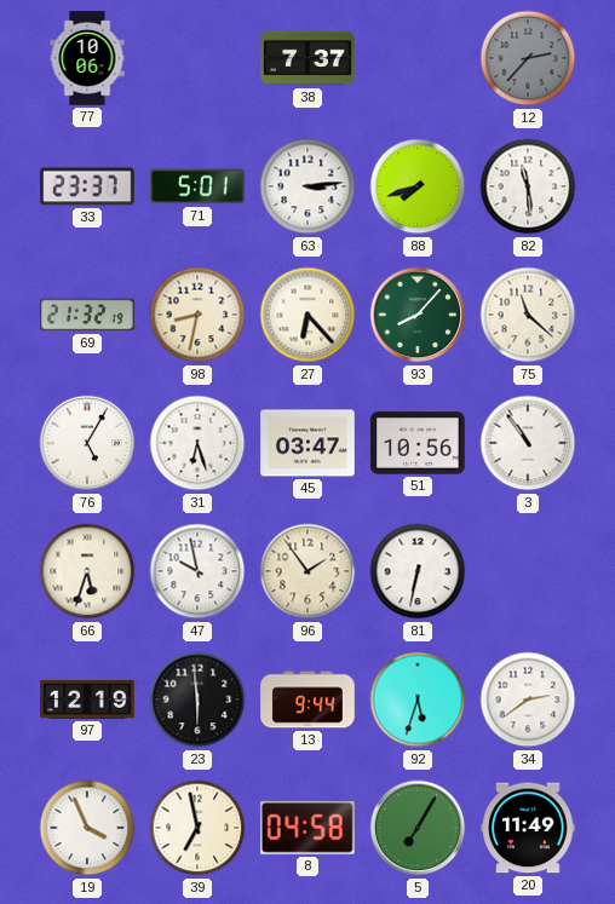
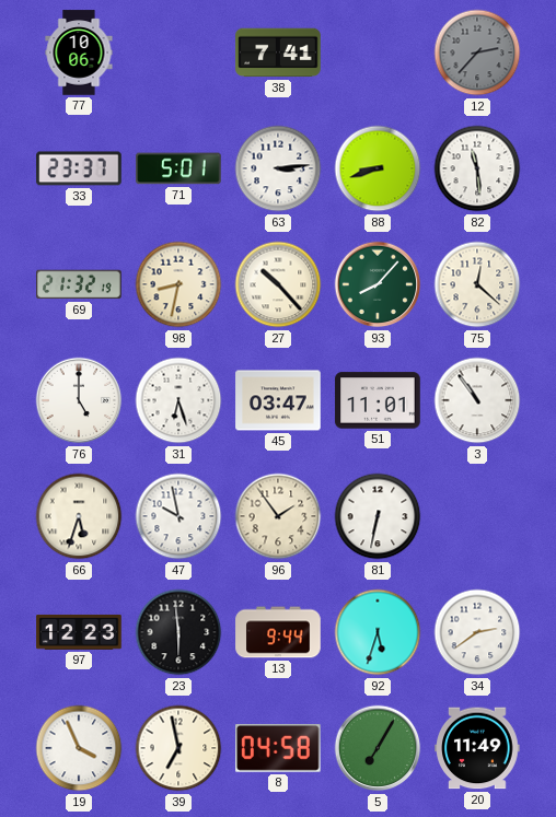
38: 7:37 -> 7:41 (278, 52)
88: 7:42 -> 8:42 (378, 168)
27: 6:23 -> 10:23 (278, 284)
75: 11:22 -> 12:22 (477, 284)
76: 5:05 -> 5:00 (79, 400)
51: 10:56 -> 11:01 (378, 400)
97: 12:19 -> 12:23 (79, 632)
